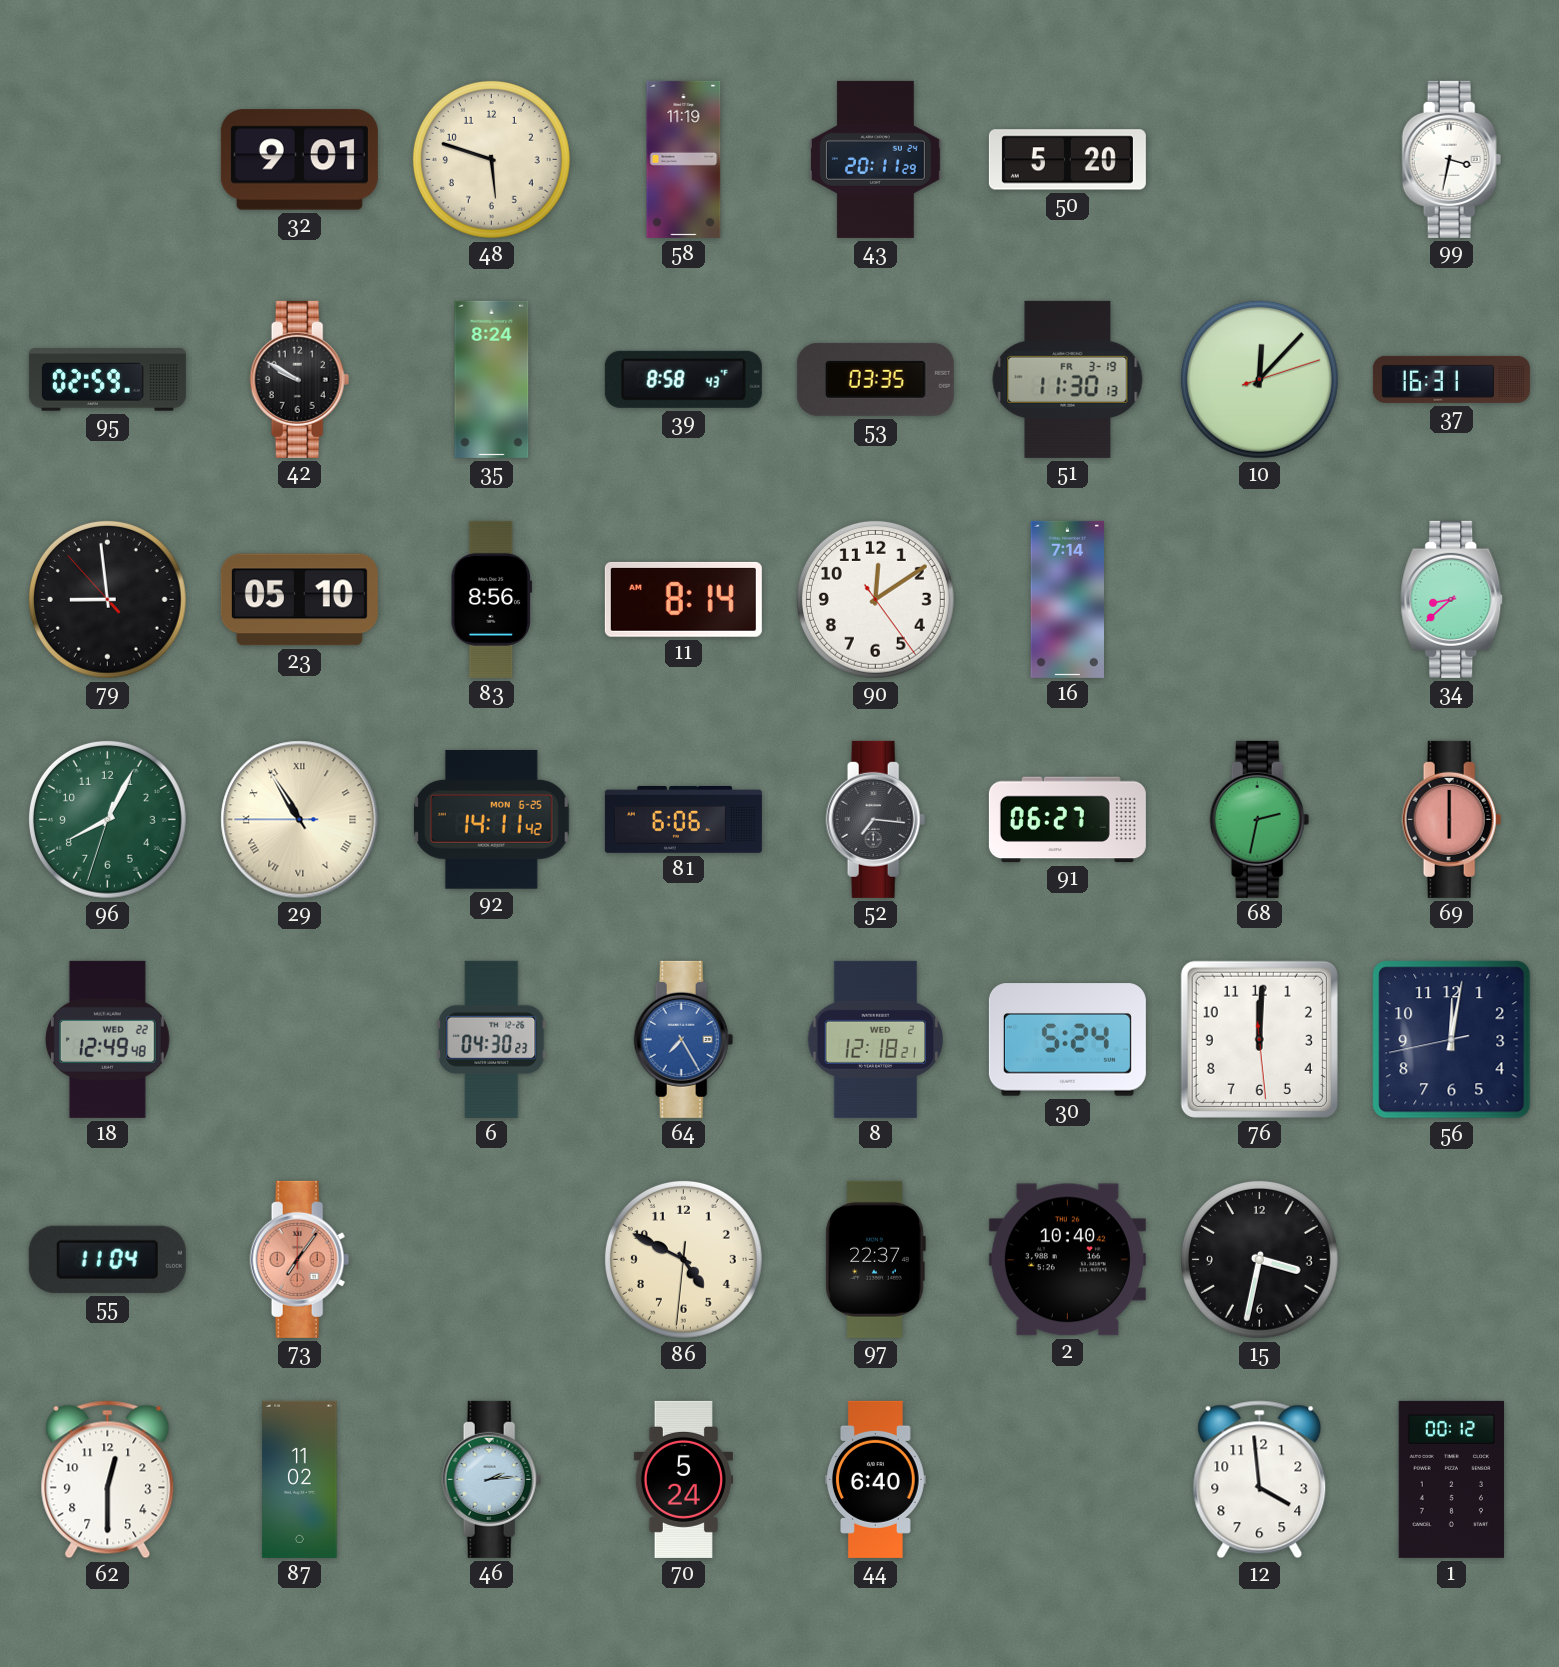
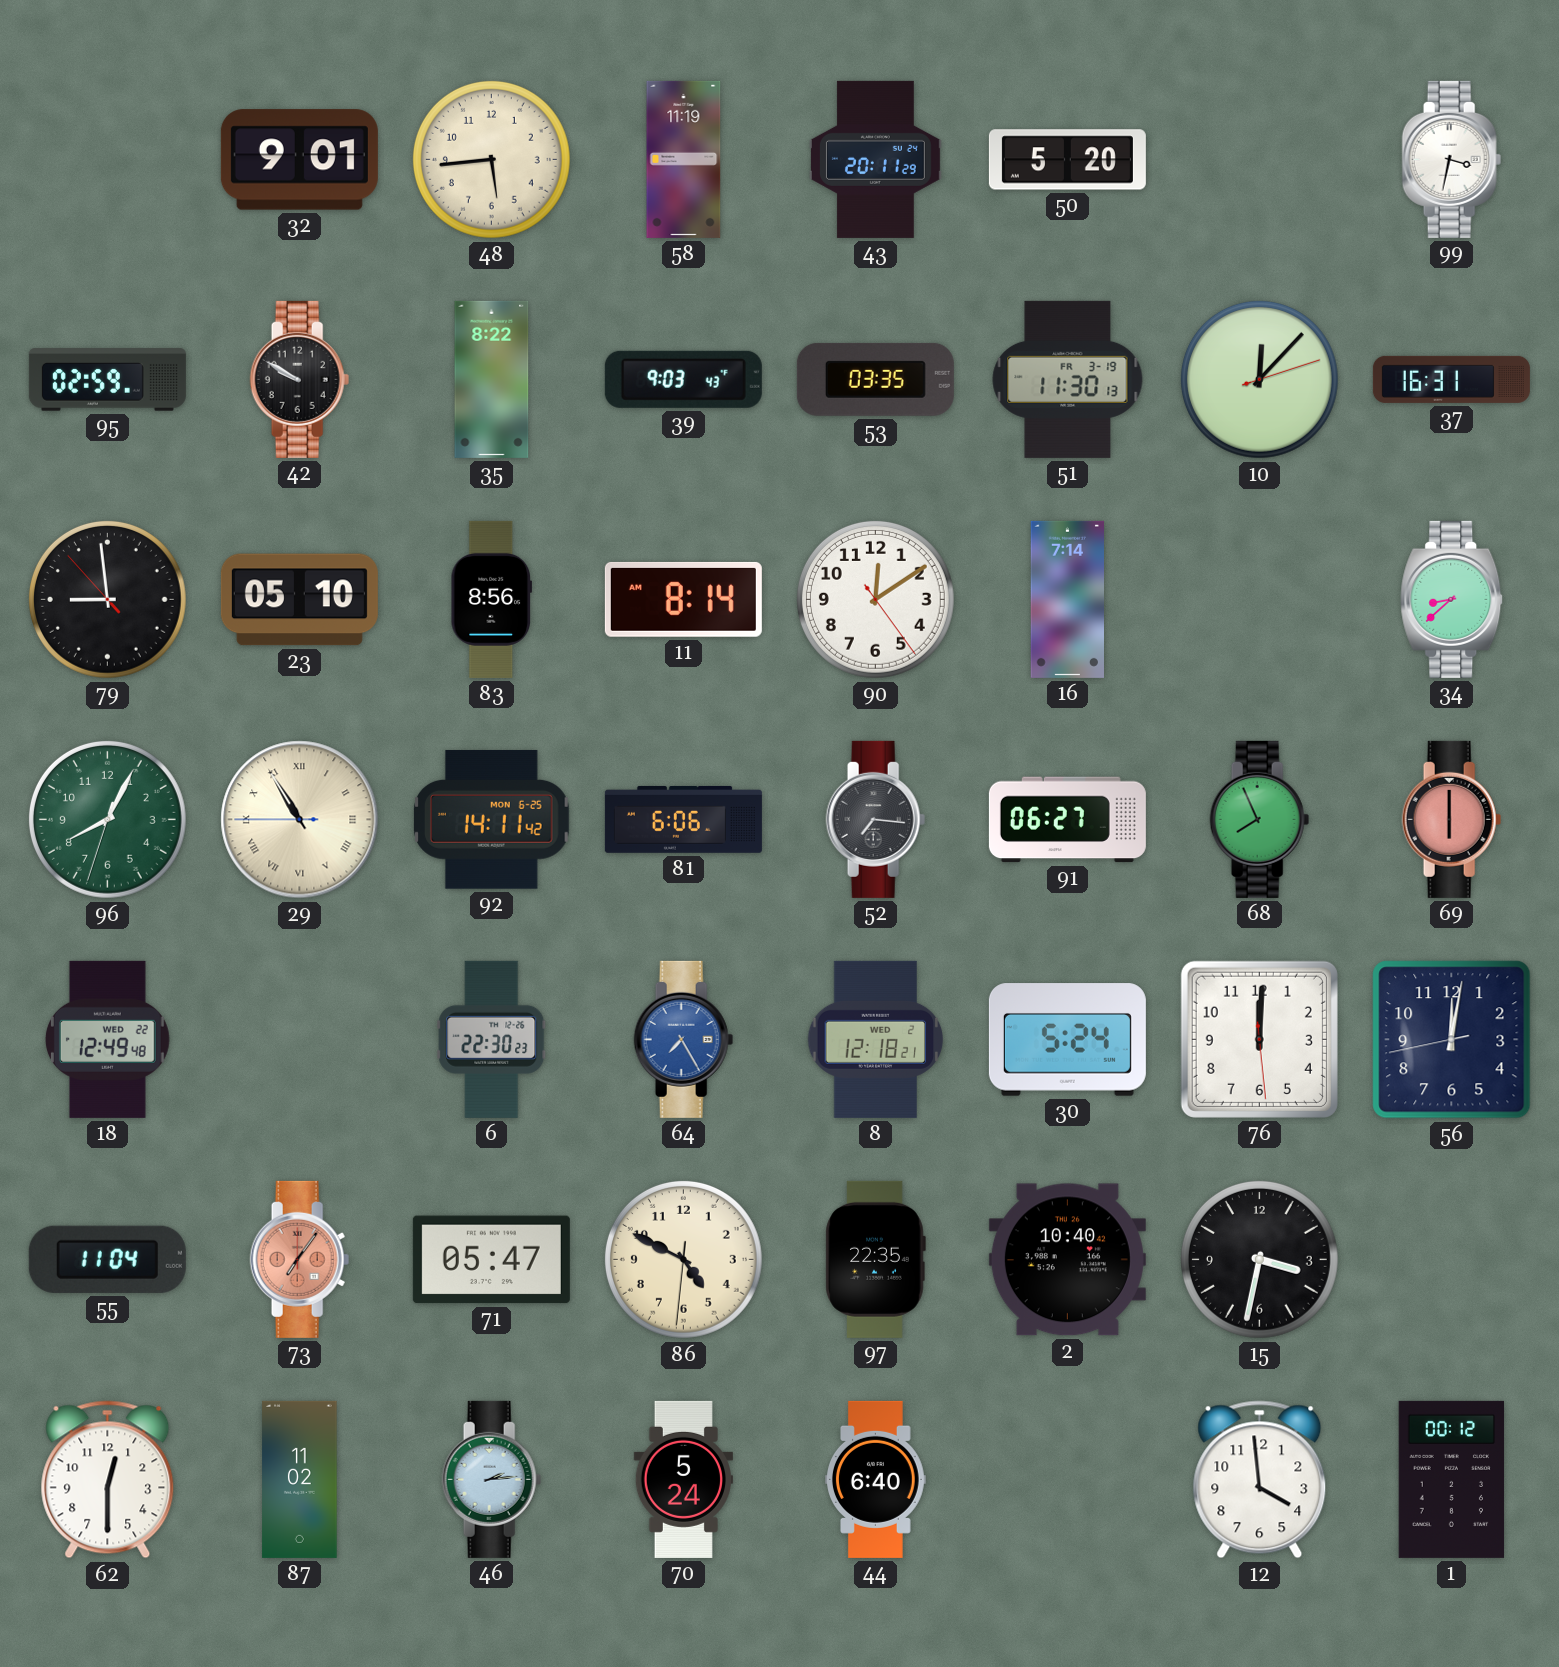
48: 5:48 -> 5:44 (491, 159)
35: 8:24 -> 8:22 (492, 379)
39: 8:58 -> 9:03 (683, 379)
68: 2:32 -> 7:56 (1260, 819)
6: 04:30 -> 22:30 (492, 1039)
71: none -> 05:47 (491, 1260)
97: 22:37 -> 22:35 (875, 1259)
